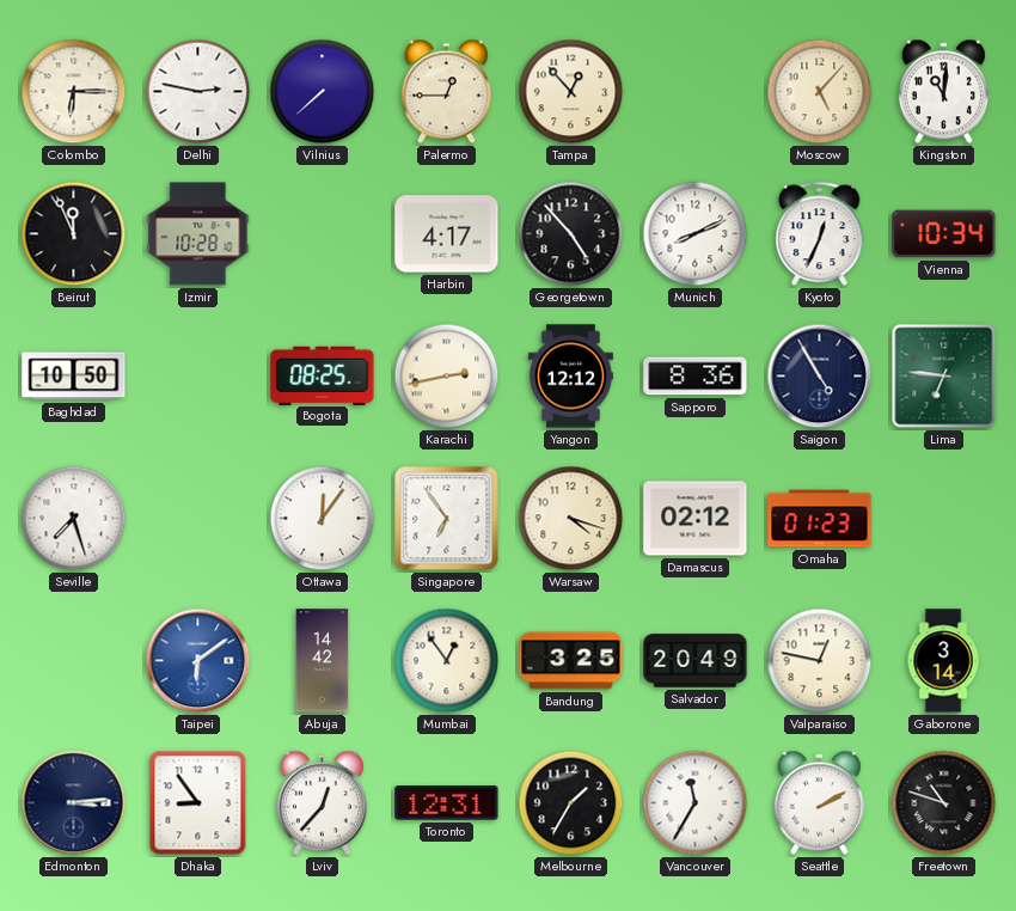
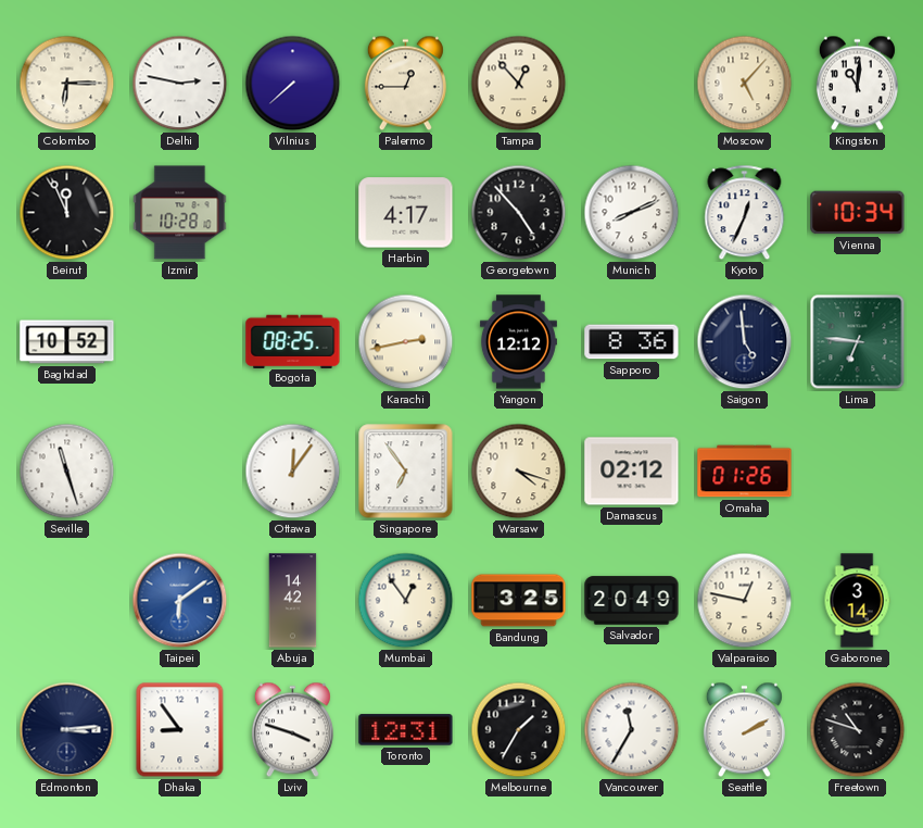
Baghdad: 10:50 -> 10:52 (67, 342)
Saigon: 4:55 -> 4:59 (745, 342)
Seville: 7:27 -> 11:27 (67, 472)
Omaha: 01:23 -> 01:26 (745, 472)
Lviv: 12:37 -> 3:48 (292, 730)
